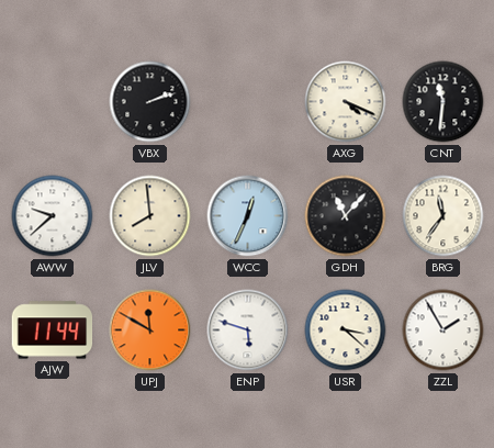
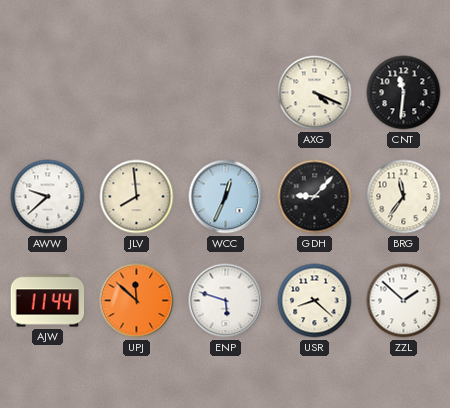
VBX: 2:12 -> none (150, 102)
GDH: 11:07 -> 9:07 (315, 197)
UPJ: 11:50 -> 11:52 (137, 301)
USR: 3:22 -> 8:22 (315, 301)
ZZL: 1:55 -> 1:52 (404, 301)
